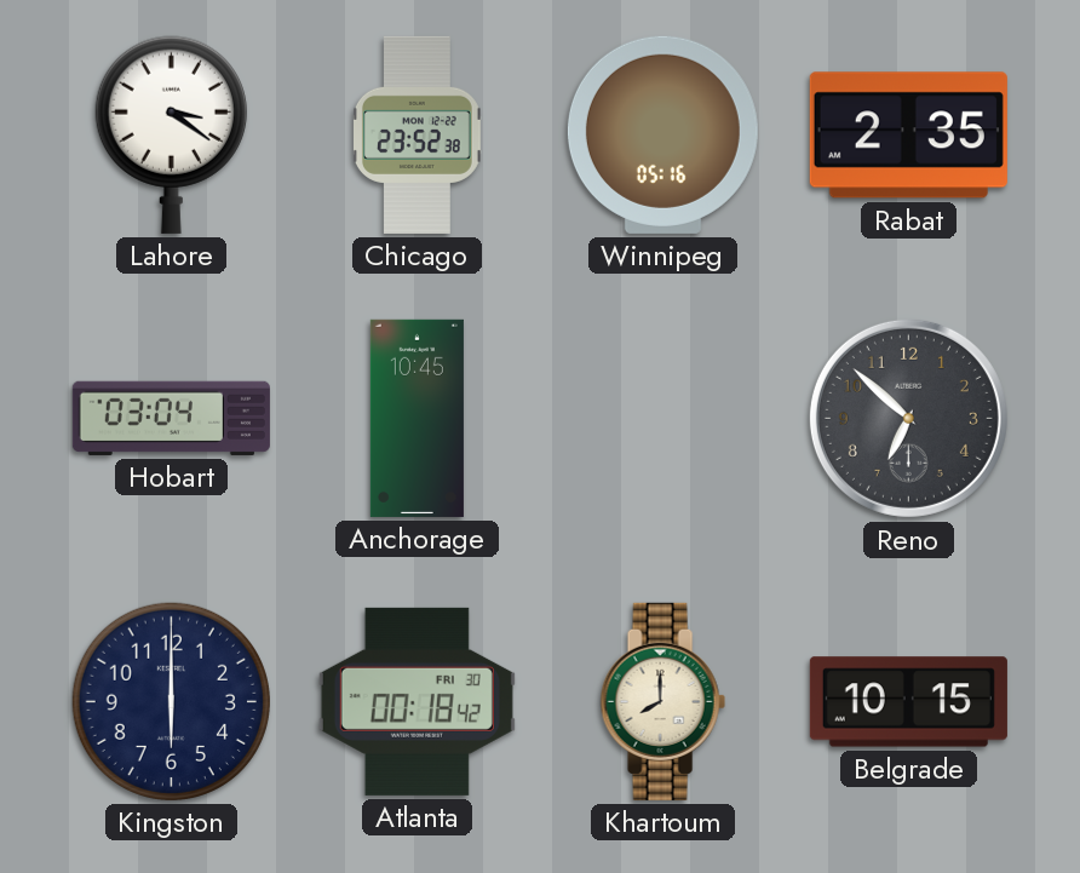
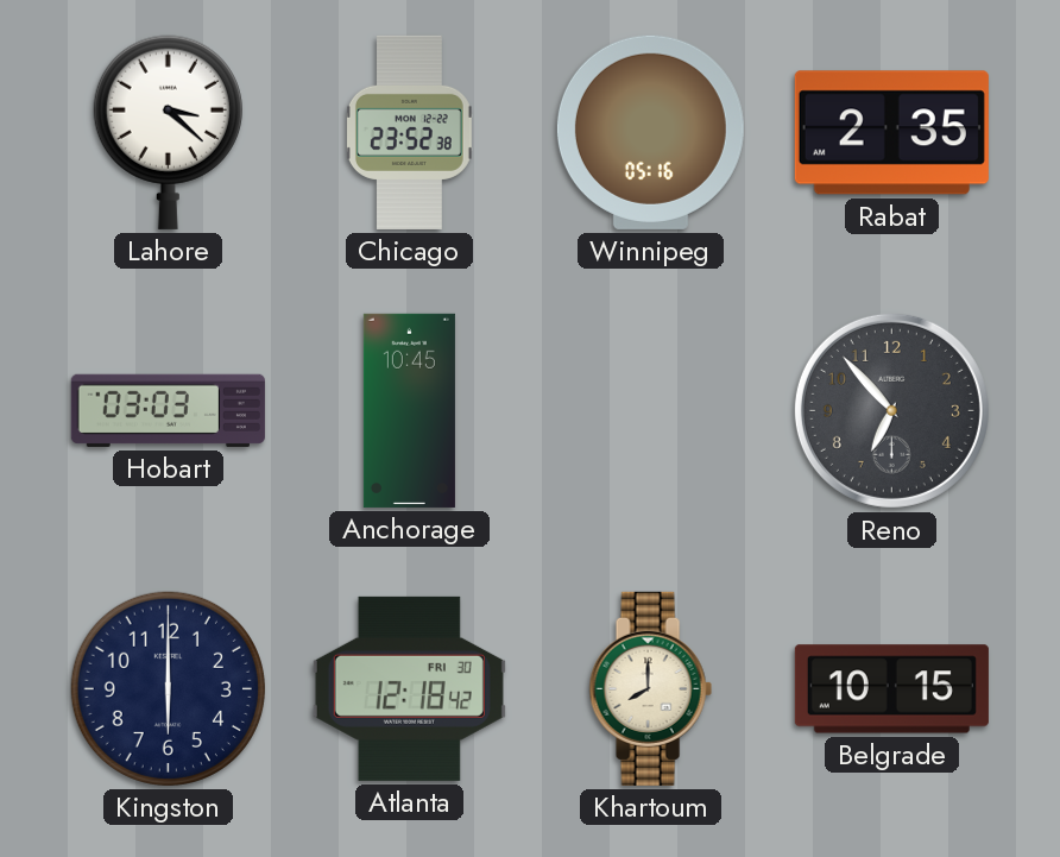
Lahore: 3:21 -> 3:22 (168, 132)
Hobart: 03:04 -> 03:03 (168, 410)
Reno: 6:52 -> 6:53 (891, 410)
Atlanta: 00:18 -> 12:18 (409, 688)
